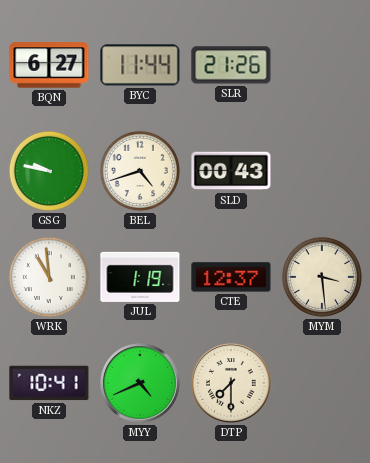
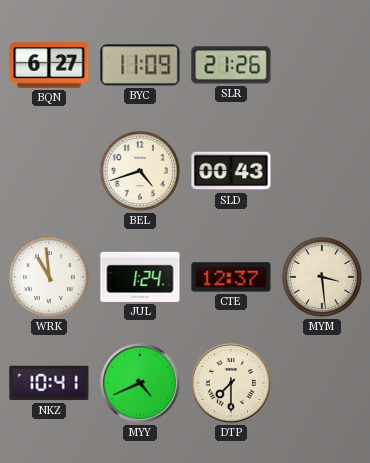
BYC: 11:44 -> 11:09 (140, 65)
GSG: 9:47 -> none (49, 171)
JUL: 1:19 -> 1:24 (140, 277)
